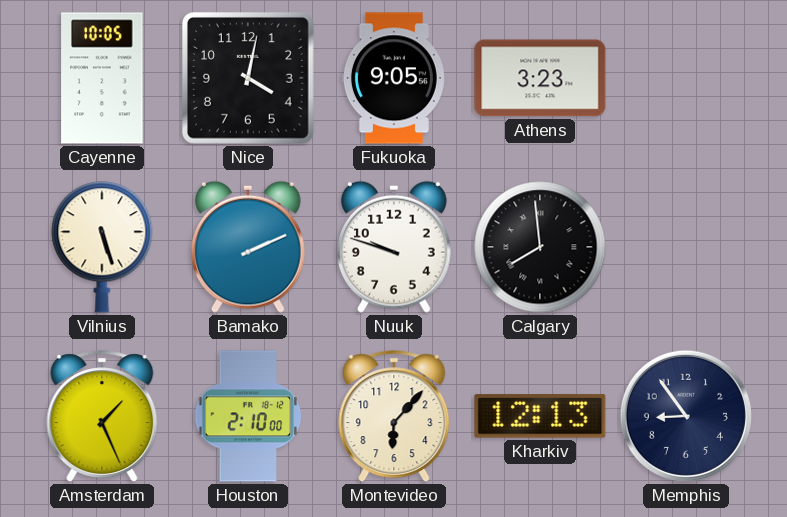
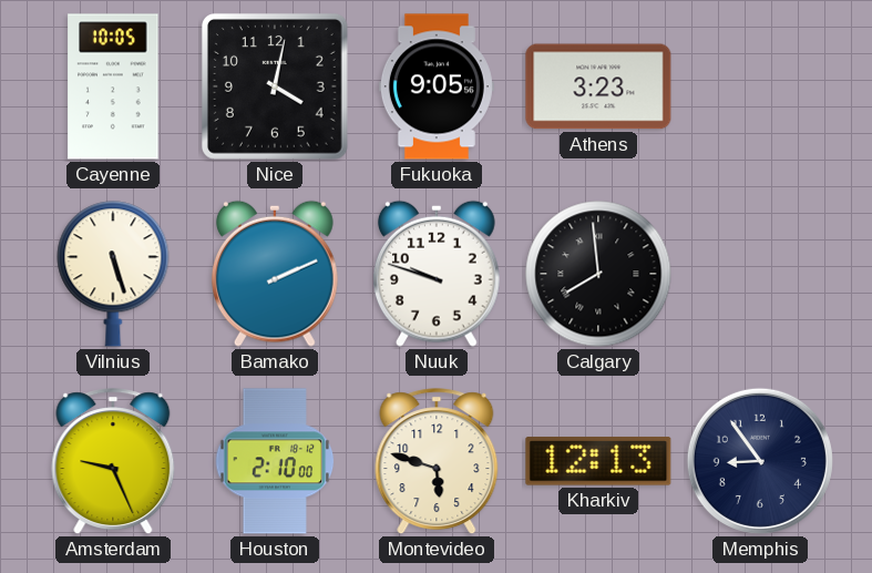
Amsterdam: 1:26 -> 9:26 (113, 462)
Montevideo: 6:07 -> 5:48 (437, 462)
